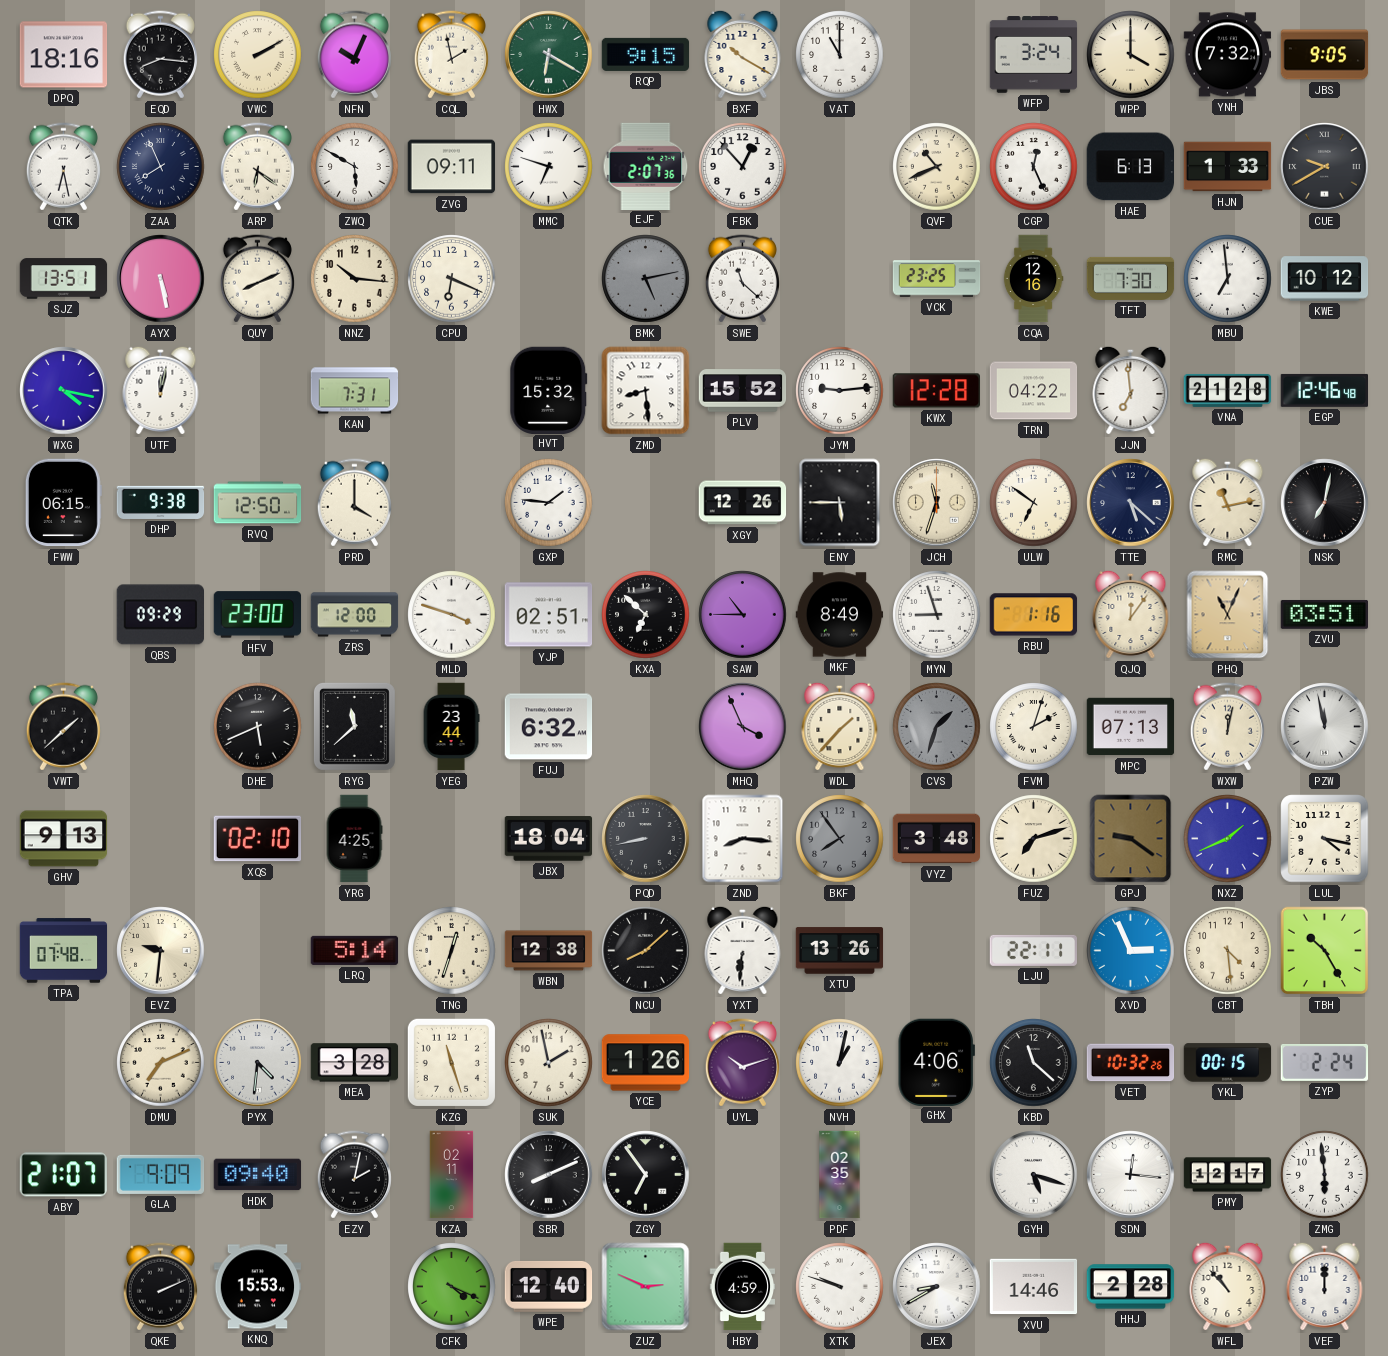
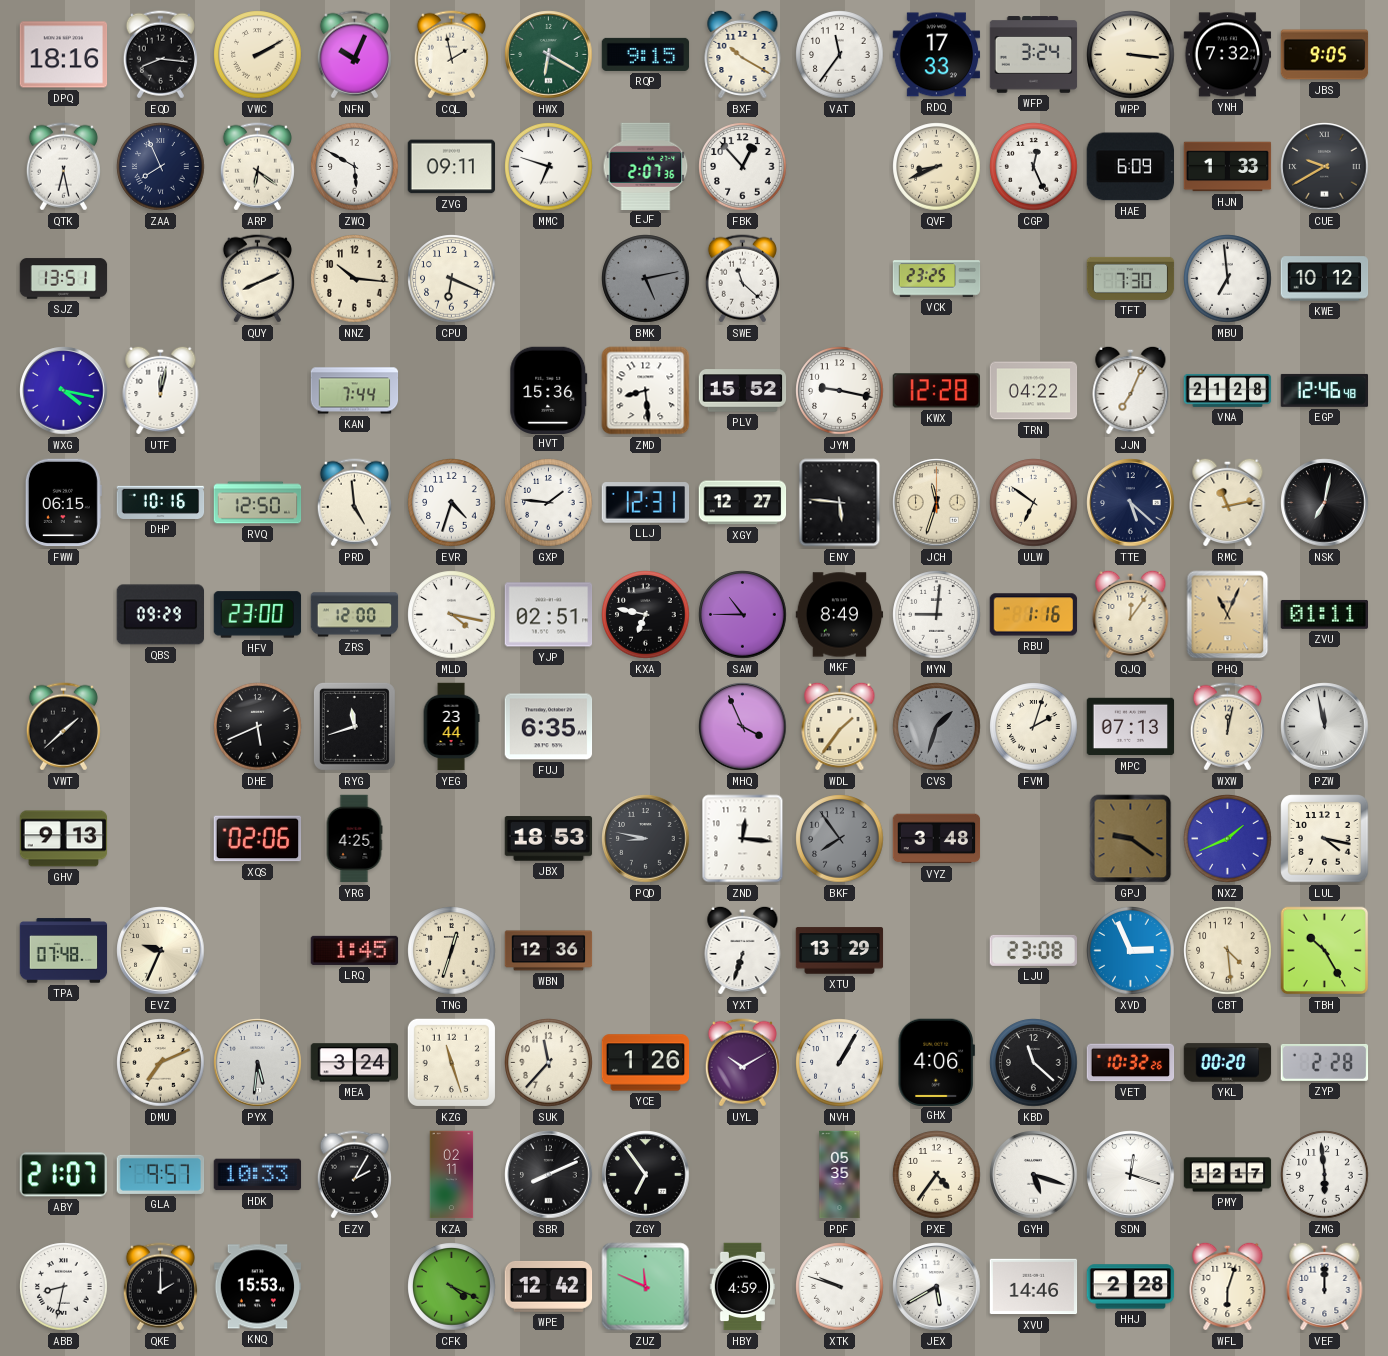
VAT: 11:00 -> 11:36 (840, 55)
RDQ: none -> 17:33 (937, 55)
WPP: 4:00 -> 3:16 (1131, 55)
QVF: 10:41 -> 8:41 (937, 167)
HAE: 6:13 -> 6:09 (1130, 167)
AYX: 5:28 -> none (161, 279)
CQA: 12:16 -> none (1033, 279)
KAN: 7:31 -> 7:44 (355, 391)
HVT: 15:32 -> 15:36 (549, 390)
JYM: 9:14 -> 9:17 (840, 391)
JJN: 6:59 -> 7:04 (1131, 390)
DHP: 9:38 -> 10:16 (161, 502)
PRD: 4:00 -> 4:59 (354, 503)
EVR: none -> 4:33 (452, 503)
LLJ: none -> 12:31 (646, 503)
XGY: 12:26 -> 12:27 (743, 503)
ENY: 5:45 -> 5:46 (840, 503)
MLD: 3:48 -> 4:17 (452, 615)
KXA: 6:52 -> 6:47 (646, 615)
MYN: 8:57 -> 9:01 (937, 615)
ZVU: 03:51 -> 01:11 (1324, 614)
RYG: 11:38 -> 11:42 (354, 726)
FUJ: 6:32 -> 6:35 (549, 727)
WDL: 1:37 -> 1:36 (840, 726)
XQS: 02:10 -> 02:06 (258, 839)
JBX: 18:04 -> 18:53 (549, 839)
PQD: 8:43 -> 8:47 (646, 839)
ZND: 8:16 -> 12:16 (743, 839)
FUZ: 7:12 -> none (1034, 839)
EVZ: 9:31 -> 9:34 (161, 951)
LRQ: 5:14 -> 1:45 (355, 950)
WBN: 12:38 -> 12:36 (549, 951)
NCU: 8:08 -> none (646, 951)
YXT: 6:31 -> 6:33 (743, 950)
XTU: 13:26 -> 13:29 (840, 951)
LJU: 22:11 -> 23:08 (1033, 950)
PYX: 4:31 -> 5:31 (258, 1063)
MEA: 3:28 -> 3:24 (355, 1063)
SUK: 1:58 -> 11:37 (549, 1063)
UYL: 10:12 -> 10:10 (742, 1063)
NVH: 1:02 -> 1:05 (840, 1063)
YKL: 00:15 -> 00:20 (1228, 1063)
ZYP: 2:24 -> 2:28 (1325, 1062)
GLA: 9:09 -> 9:57 (161, 1174)
HDK: 09:40 -> 10:33 (258, 1175)
EZY: 2:02 -> 2:05 (354, 1175)
PDF: 02:35 -> 05:35 (840, 1175)
PXE: none -> 4:36 (937, 1175)
SDN: 12:16 -> 12:18 (1131, 1175)
ABB: none -> 8:32 (64, 1287)
QKE: 2:11 -> 2:00 (160, 1287)
WPE: 12:40 -> 12:42 (549, 1286)
ZUZ: 2:49 -> 11:49 (646, 1287)
JEX: 8:40 -> 5:40 (937, 1287)
WFL: 10:53 -> 6:03 (1228, 1286)
